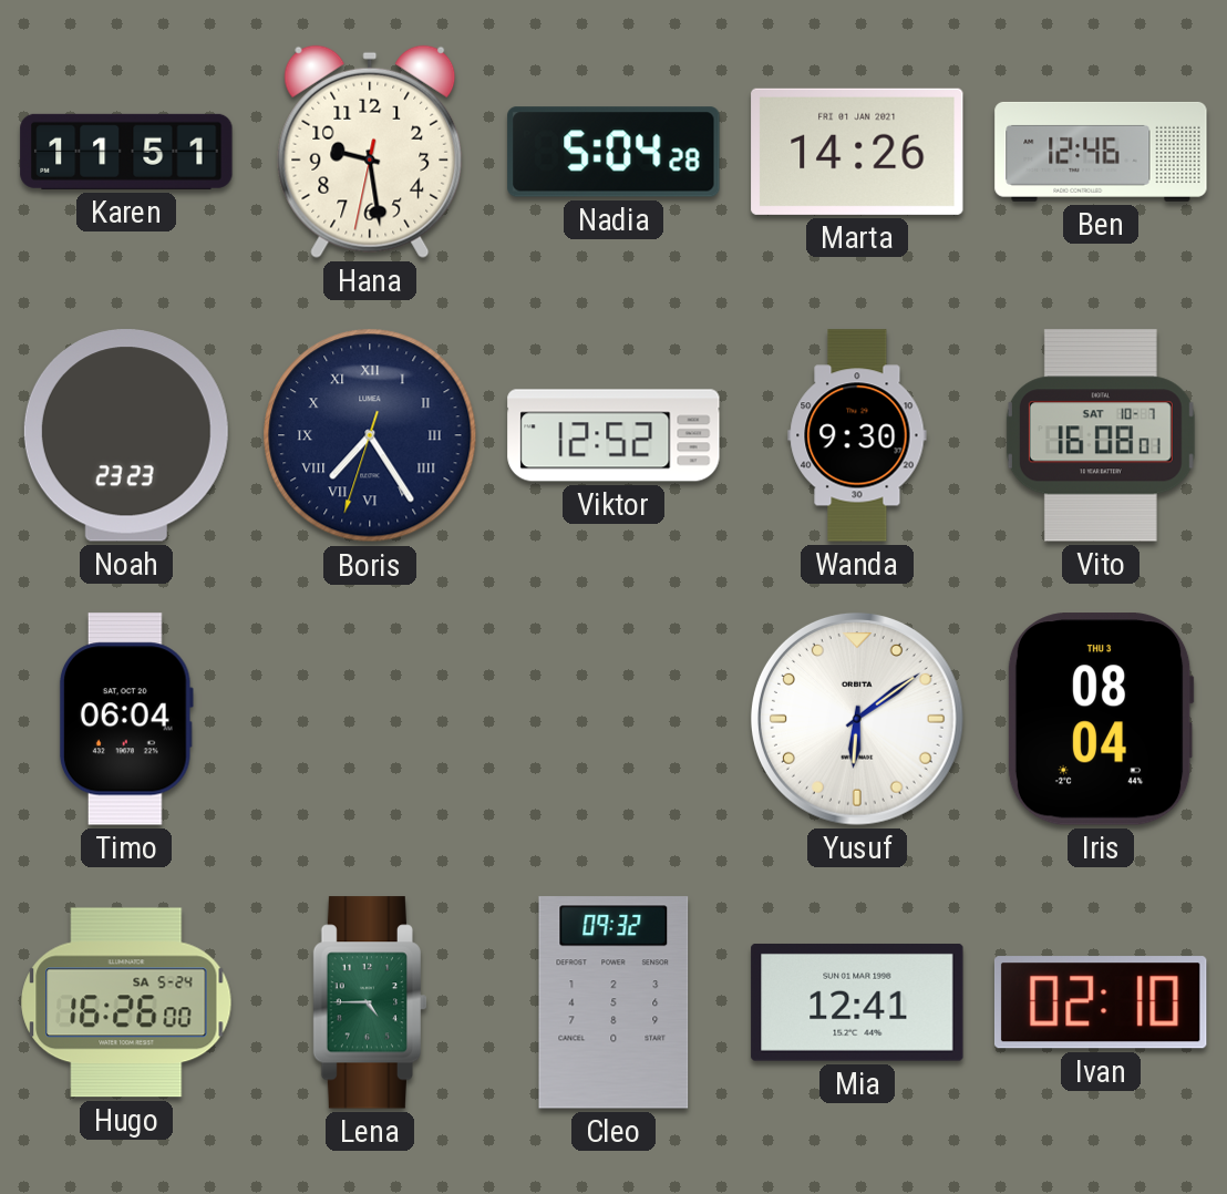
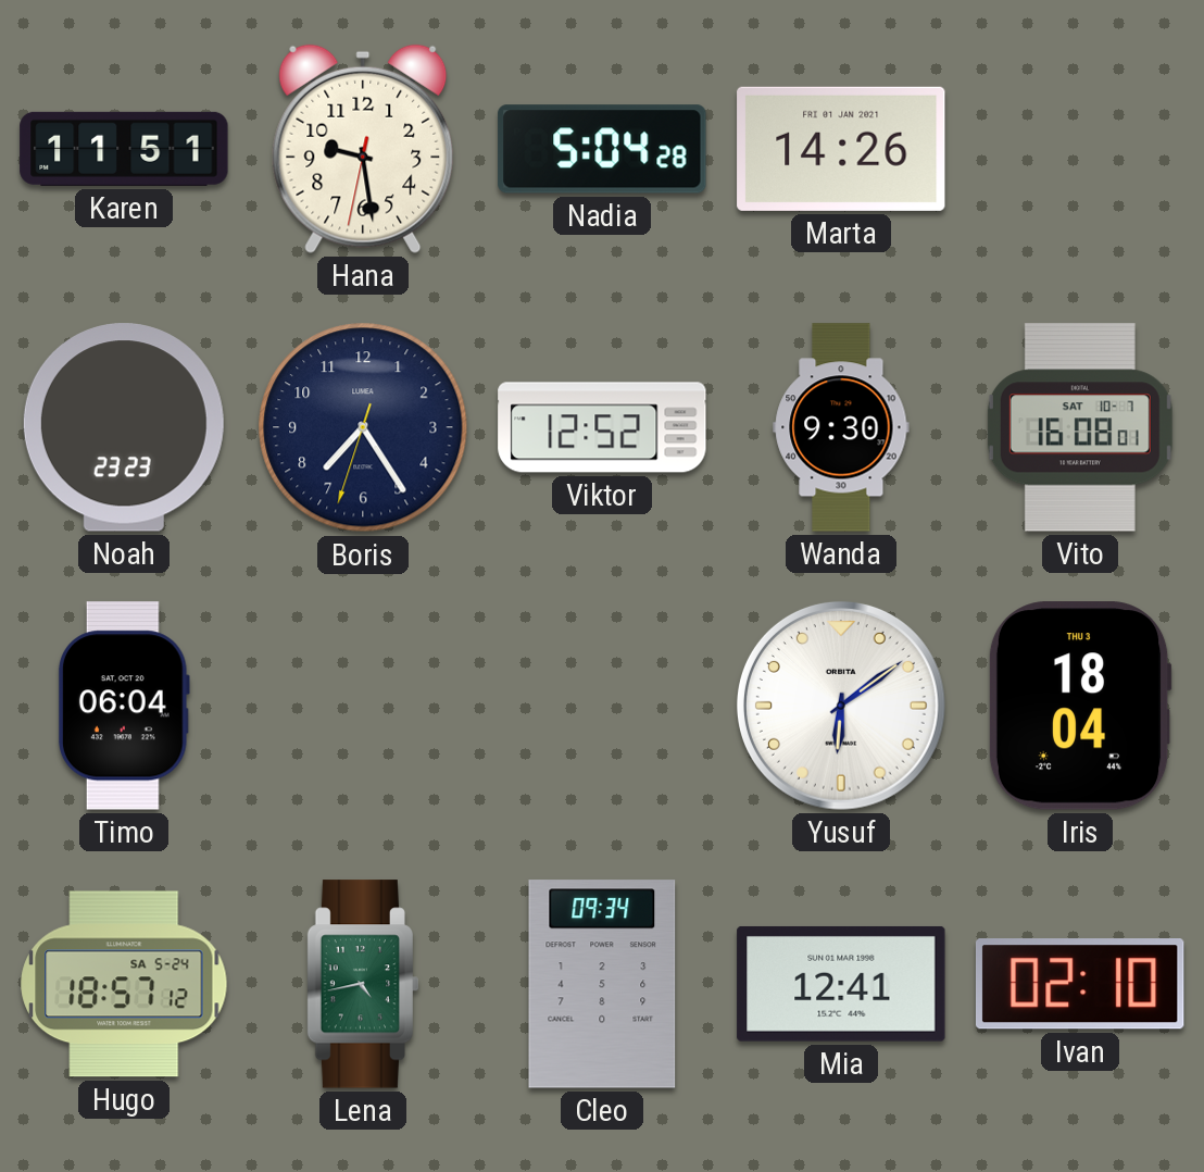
Ben: 12:46 -> none (1101, 152)
Boris numerals: Roman -> Arabic (363, 427)
Iris: 08:04 -> 18:04 (1080, 706)
Hugo: 16:26 -> 18:57 (124, 984)
Lena: 4:45 -> 4:43 (362, 984)
Cleo: 09:32 -> 09:34 (602, 984)
